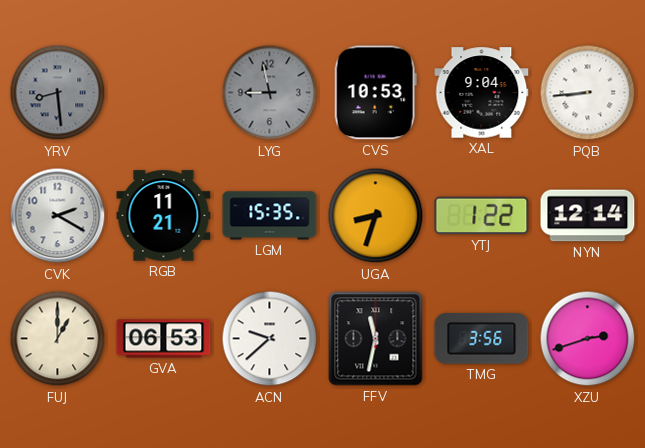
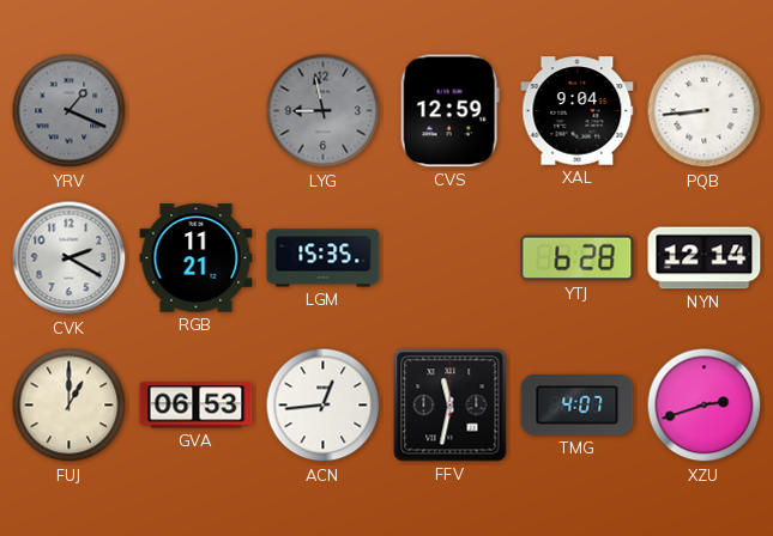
YRV: 8:29 -> 1:19 (70, 111)
CVS: 10:53 -> 12:59 (449, 111)
UGA: 8:33 -> none (376, 216)
YTJ: 1:22 -> 6:28 (578, 258)
ACN: 9:38 -> 12:44 (324, 406)
TMG: 3:56 -> 4:07 (578, 404)
